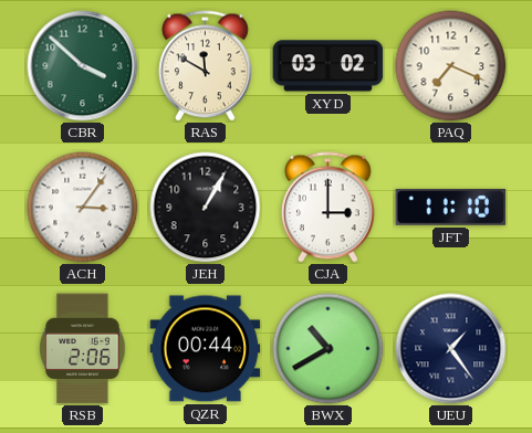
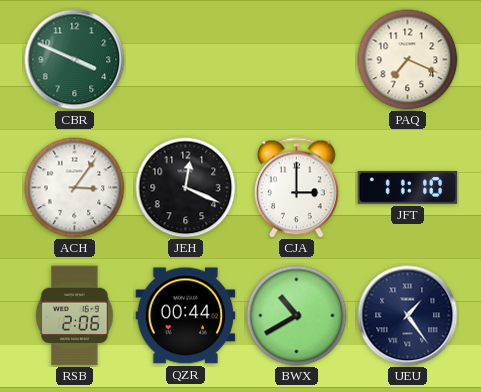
CBR: 3:52 -> 3:49 (75, 60)
RAS: 11:50 -> none (206, 66)
XYD: 03:02 -> none (328, 66)
JEH: 1:05 -> 12:19 (186, 188)
